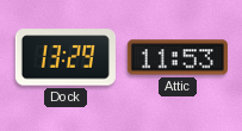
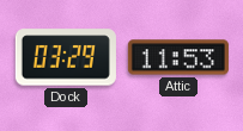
Dock: 13:29 -> 03:29 (66, 57)
